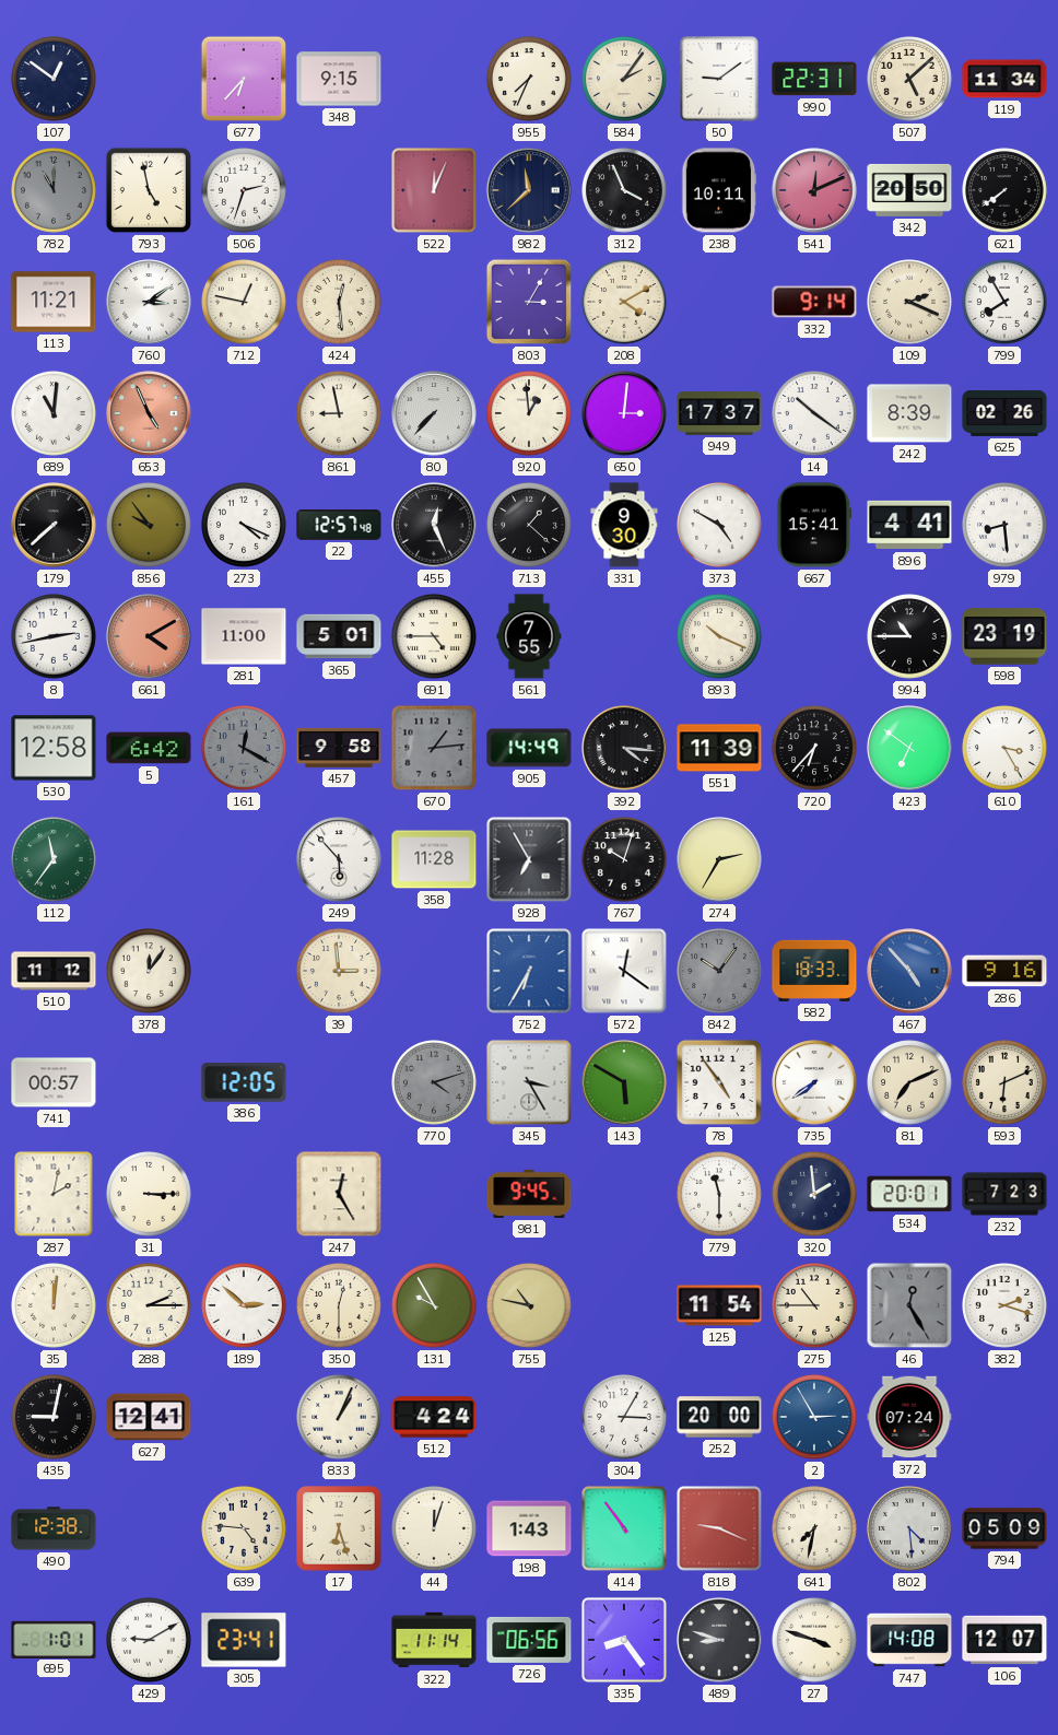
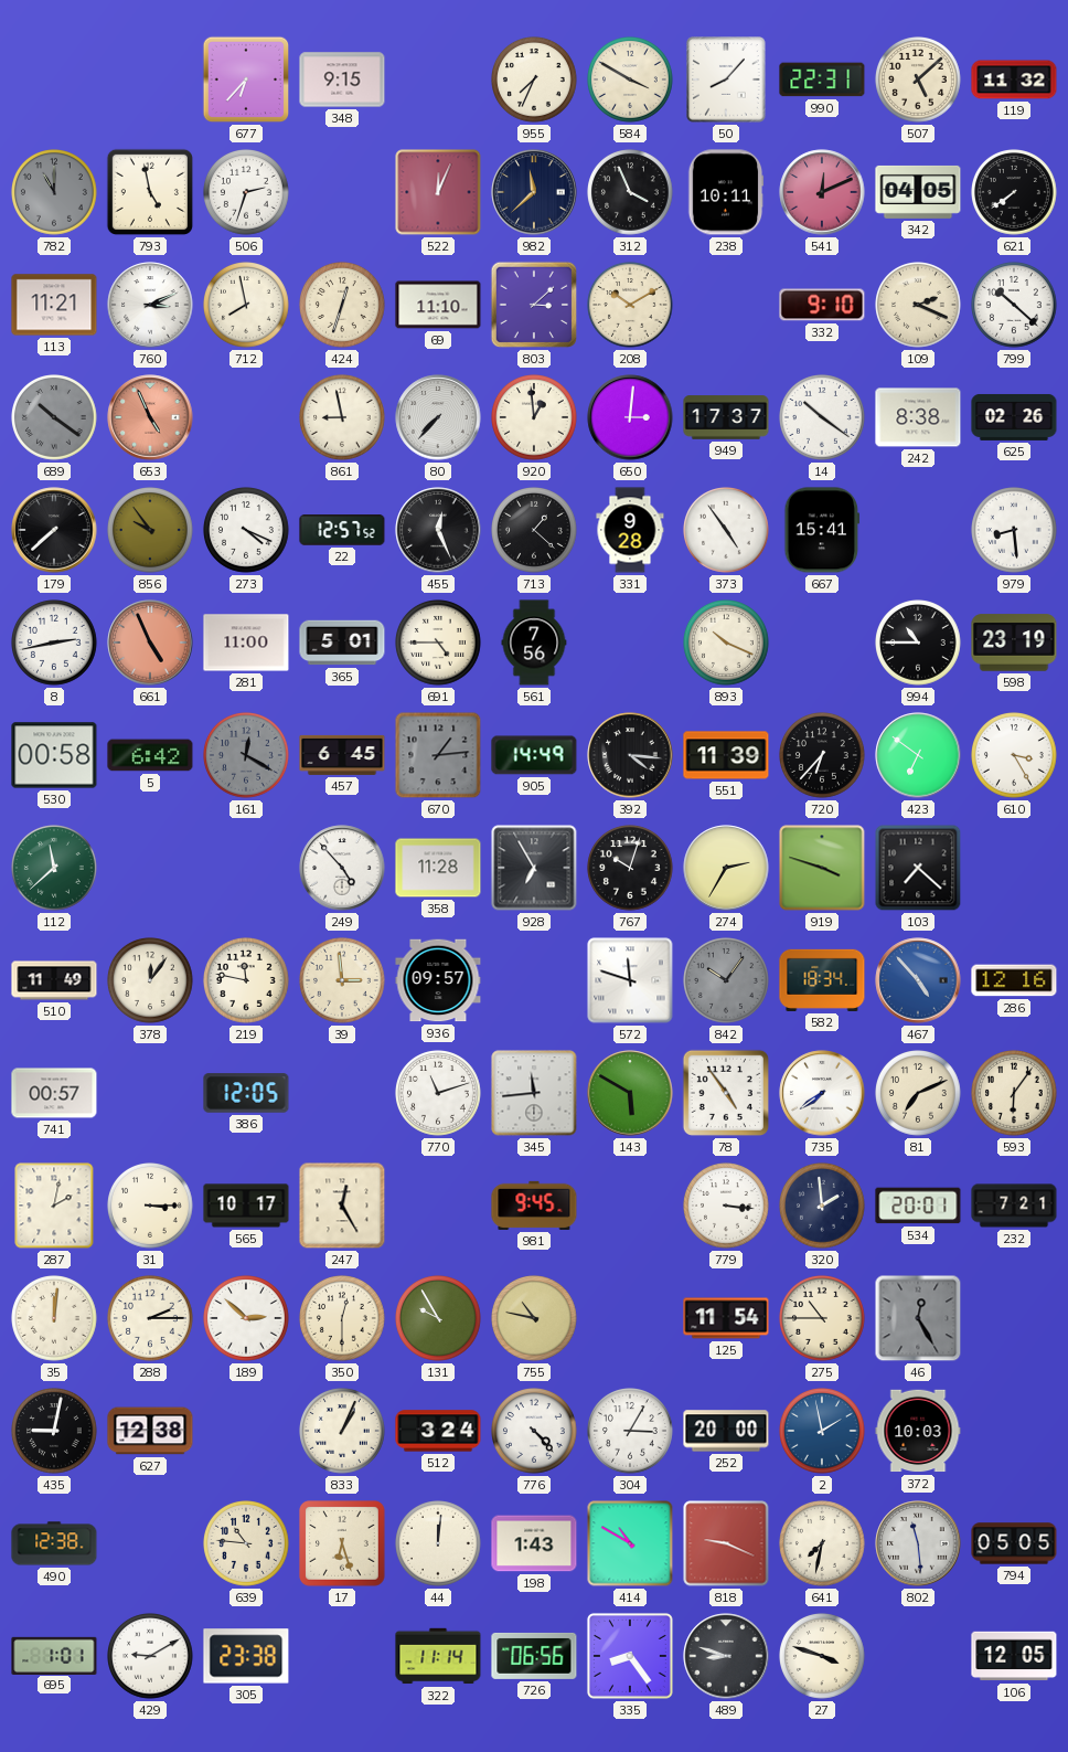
107: 12:51 -> none (55, 80)
584: 2:06 -> 3:50 (631, 81)
50: 9:09 -> 8:07 (726, 79)
119: 11:34 -> 11:32 (1014, 79)
342: 20:50 -> 04:05 (918, 192)
760: 3:09 -> 3:11 (150, 305)
712: 12:47 -> 7:58 (247, 306)
424: 12:29 -> 12:33 (343, 306)
69: none -> 11:10 (438, 305)
803: 3:05 -> 3:08 (534, 305)
208: 4:10 -> 10:10 (631, 306)
332: 9:14 -> 9:10 (822, 305)
799: 7:55 -> 10:22 (1015, 306)
689: 11:01 -> 10:21 (55, 418)
689 dial: white -> grey (55, 418)
242: 8:39 -> 8:38 (918, 417)
22: 12:57:48 -> 12:57:52 (342, 530)
331: 9:30 -> 9:28 (630, 530)
373: 4:50 -> 4:54 (727, 531)
896: 4:41 -> none (909, 525)
661: 4:10 -> 4:56 (150, 643)
561: 7:55 -> 7:56 (534, 643)
530: 12:58 -> 00:58 (54, 755)
457: 9:58 -> 6:45 (342, 755)
112: 11:36 -> 11:38 (55, 869)
249: 5:53 -> 4:53 (342, 868)
919: none -> 3:48 (822, 868)
103: none -> 7:22 (918, 868)
510: 11:12 -> 11:49 (54, 980)
219: none -> 11:47 (247, 981)
936: none -> 09:57 (438, 980)
752: 6:35 -> none (529, 971)
572: 12:21 -> 11:48 (630, 980)
582: 18:33 -> 18:34 (822, 980)
286: 9:16 -> 12:16 (1014, 980)
770: 4:12 -> 11:12 (439, 1094)
770 dial: grey -> white (439, 1094)
345: 3:25 -> 11:44 (534, 1093)
593: 6:11 -> 6:06 (1015, 1094)
565: none -> 10:17 (246, 1206)
779: 11:30 -> 3:16 (727, 1207)
232: 7:23 -> 7:21 (1014, 1206)
382: 2:18 -> none (1006, 1306)
627: 12:41 -> 12:38 (150, 1431)
512: 4:24 -> 3:24 (438, 1431)
776: none -> 4:23 (535, 1432)
2: 2:55 -> 1:58 (823, 1432)
372: 07:24 -> 10:03 (918, 1431)
639: 4:46 -> 10:46 (247, 1544)
44: 12:03 -> 12:01 (439, 1544)
414: 10:54 -> 10:50 (630, 1543)
802: 4:29 -> 11:29 (918, 1543)
794: 05:09 -> 05:05 (1014, 1543)
305: 23:41 -> 23:38 (246, 1656)
747: 14:08 -> none (909, 1640)
106: 12:07 -> 12:05 (1014, 1656)
